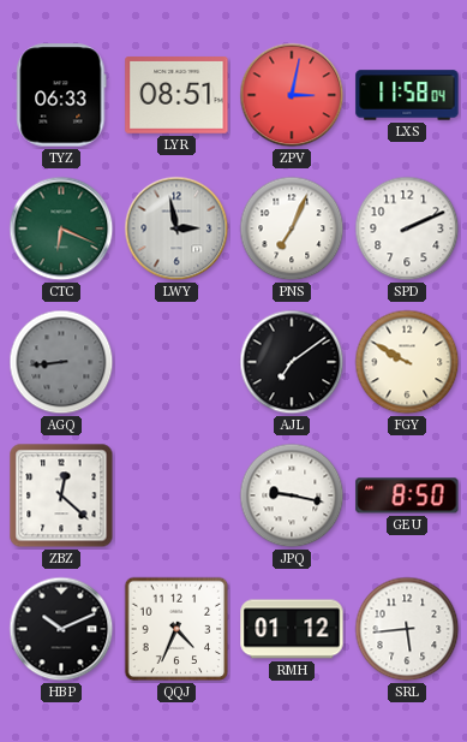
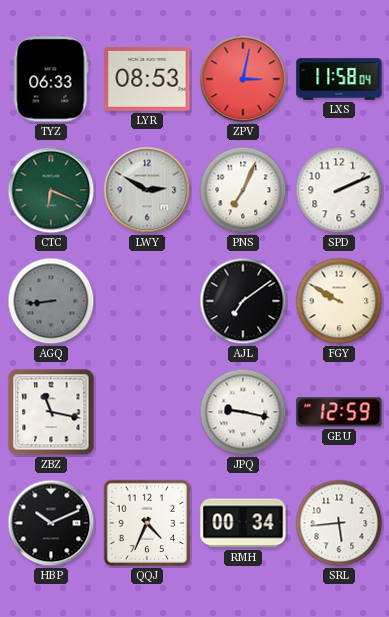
LYR: 08:51 -> 08:53 (147, 80)
LWY: 2:58 -> 2:50 (147, 190)
ZBZ: 12:22 -> 11:17 (51, 412)
GEU: 8:50 -> 12:59 (339, 412)
RMH: 01:12 -> 00:34 (243, 523)
